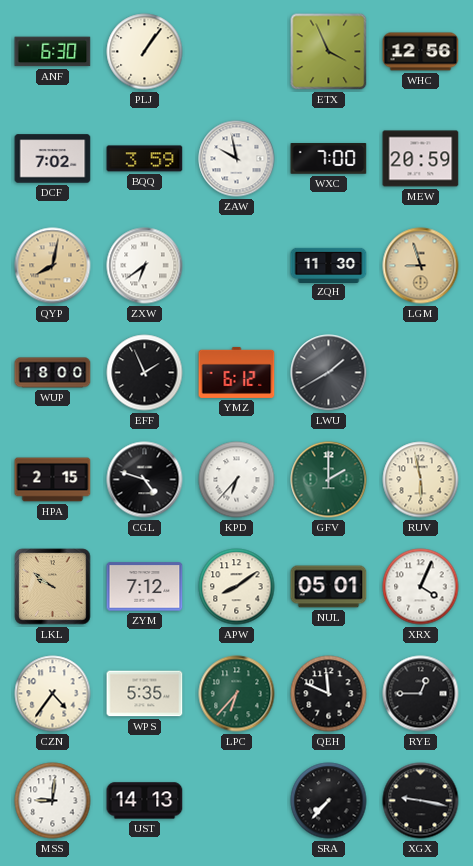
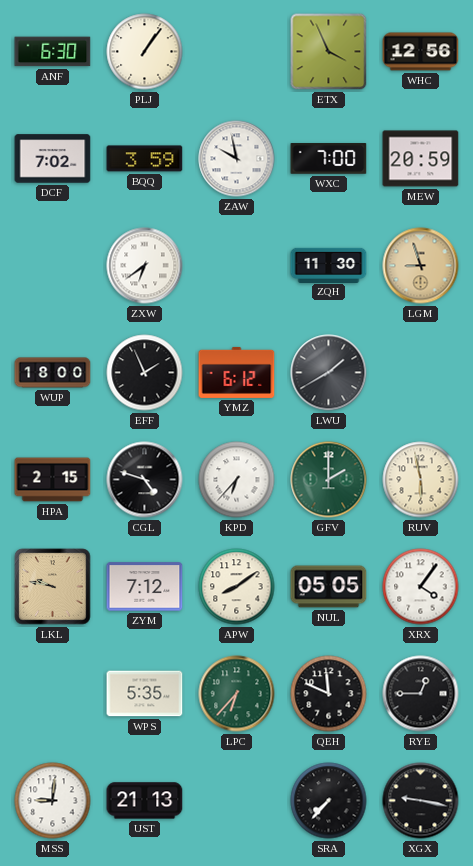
QYP: 8:02 -> none (53, 266)
LKL: 9:51 -> 9:47 (53, 587)
NUL: 05:01 -> 05:05 (329, 587)
XRX: 4:04 -> 4:06 (421, 587)
CZN: 4:36 -> none (53, 694)
UST: 14:13 -> 21:13 (145, 801)
